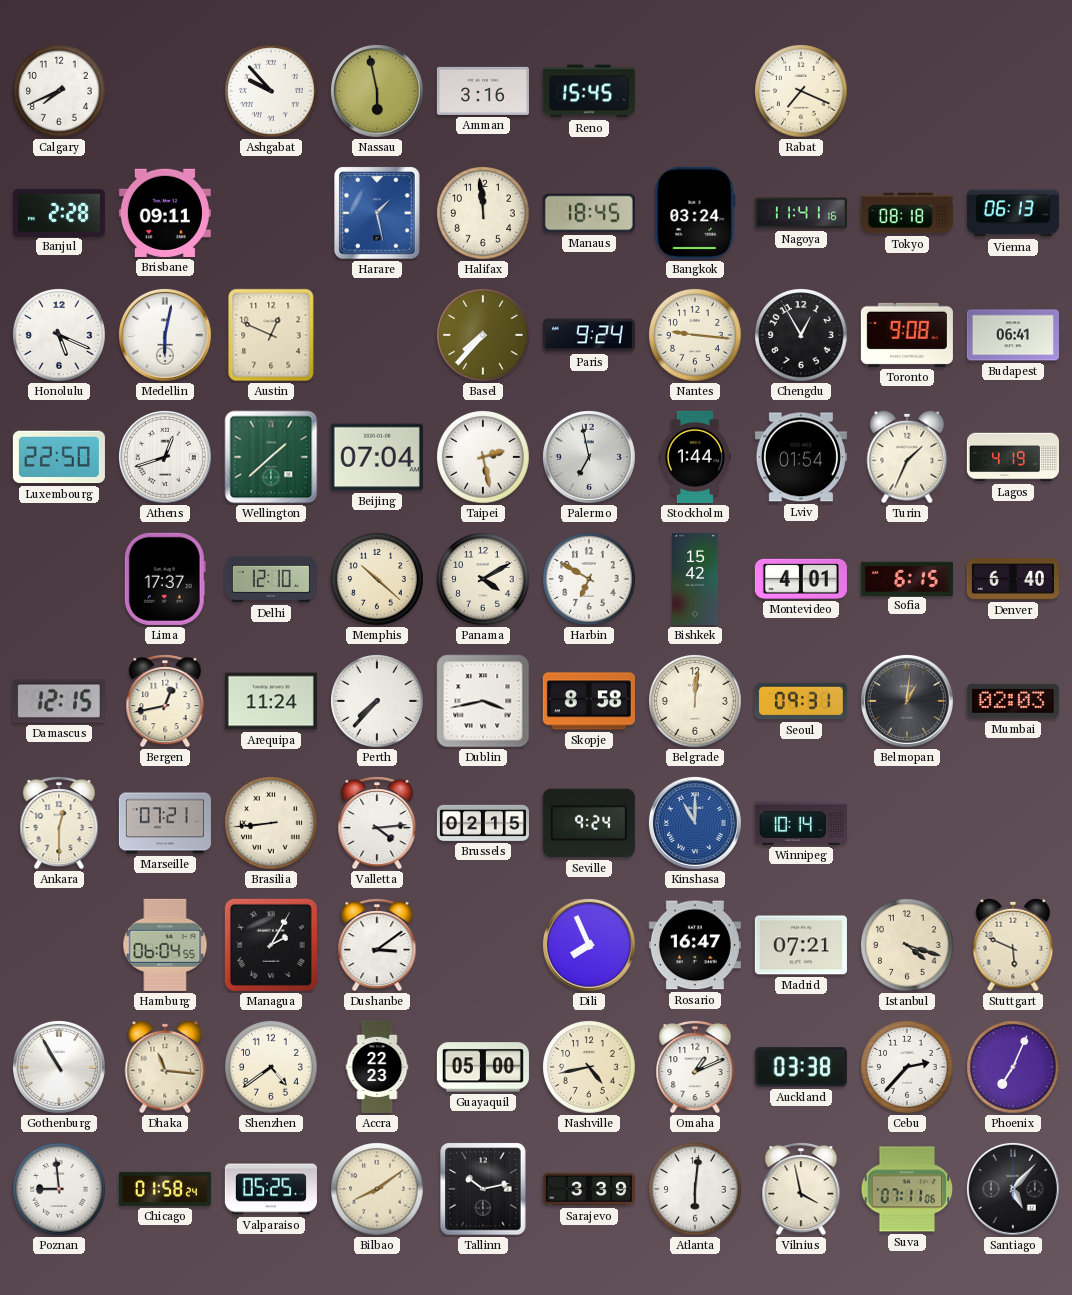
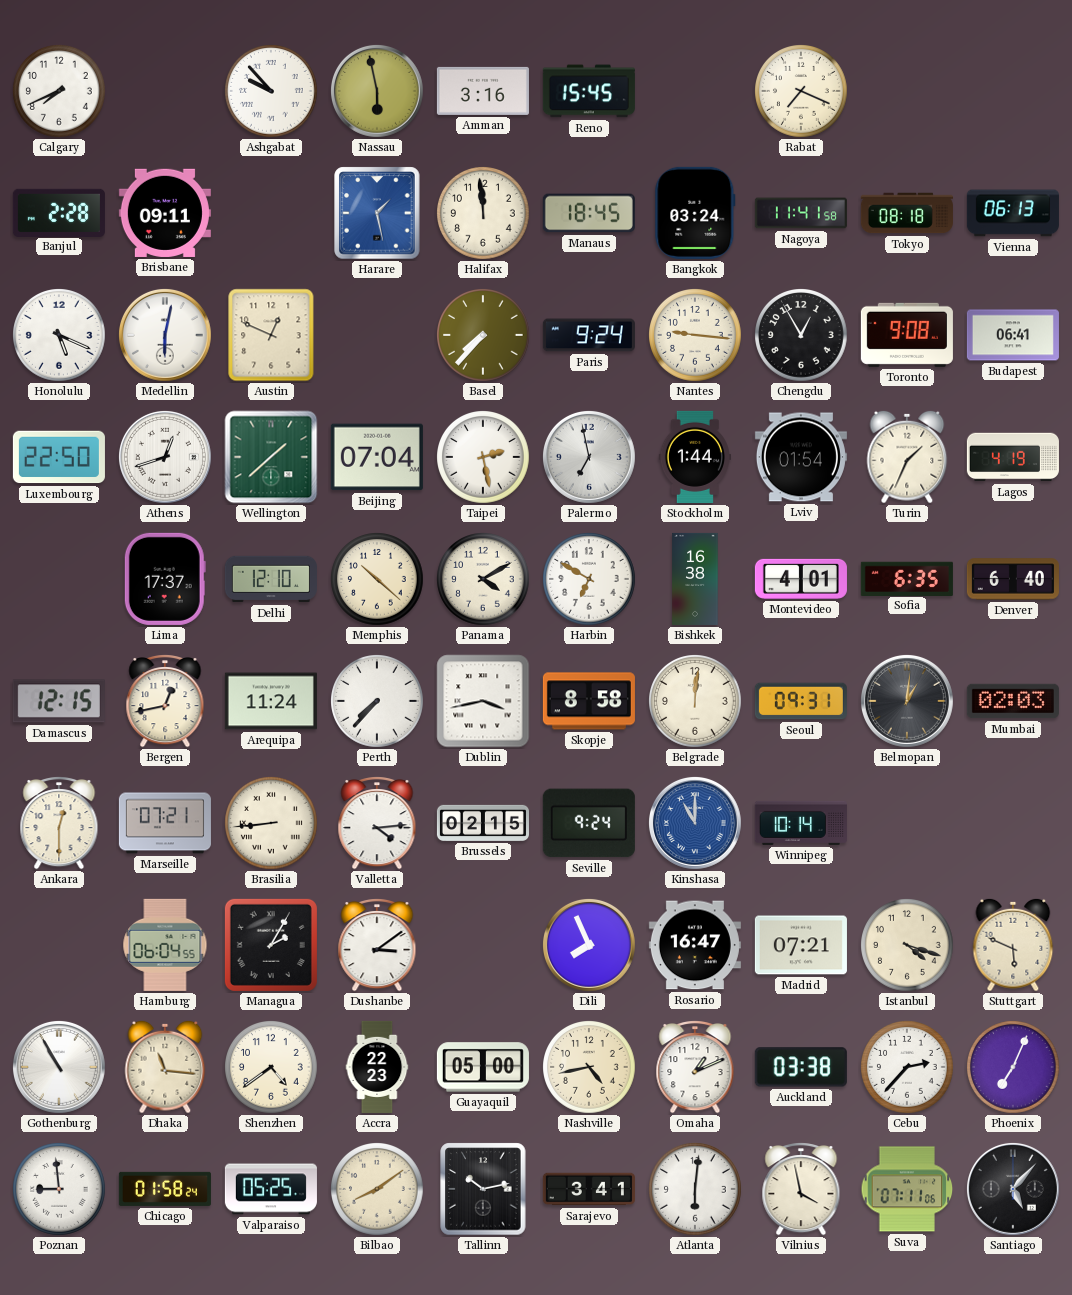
Nagoya: 11:41:16 -> 11:41:58 (801, 213)
Bishkek: 15:42 -> 16:38 (695, 579)
Sofia: 6:15 -> 6:35 (907, 578)
Sarajevo: 3:39 -> 3:41 (589, 1189)
